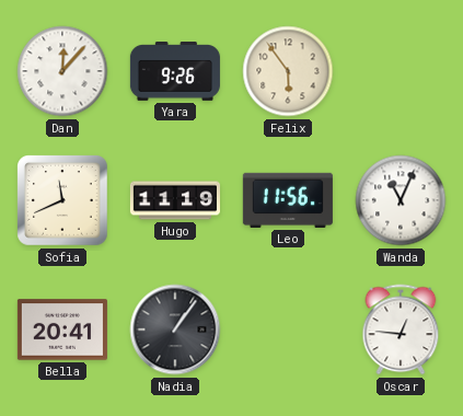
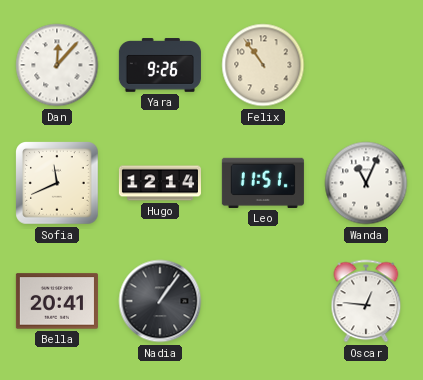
Felix: 5:54 -> 10:54 (263, 65)
Hugo: 11:19 -> 12:14 (160, 183)
Leo: 11:56 -> 11:51 (263, 183)
